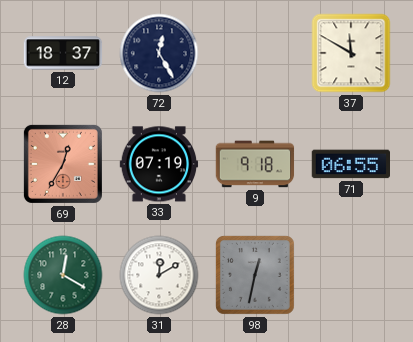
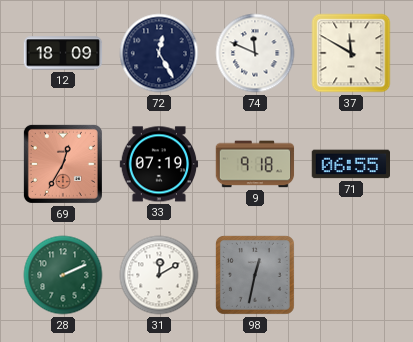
12: 18:37 -> 18:09 (63, 53)
74: none -> 11:49 (255, 53)
28: 12:20 -> 2:11 (63, 275)
